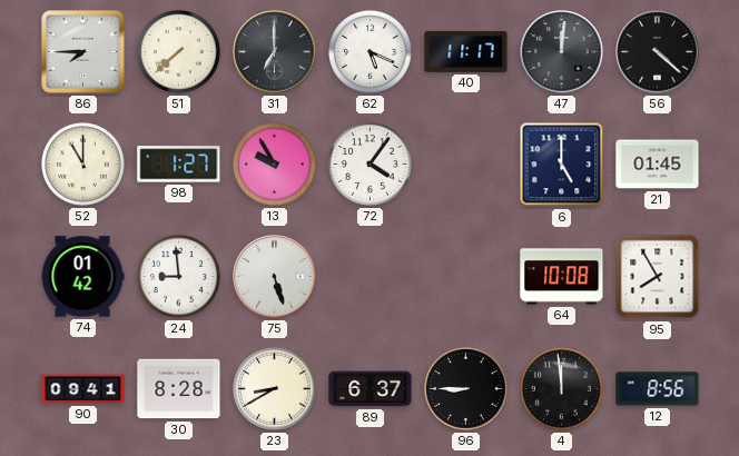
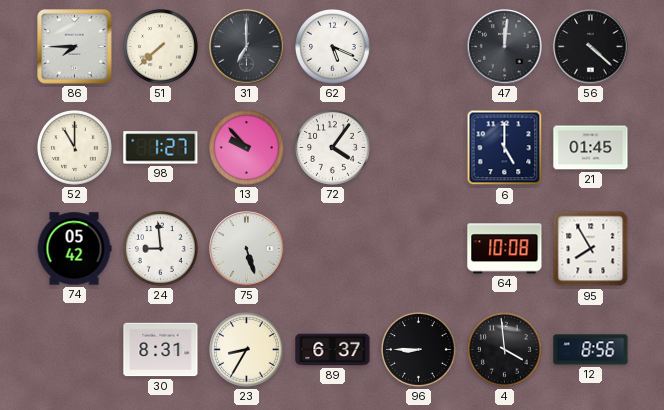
40: 11:17 -> none (466, 52)
13: 9:55 -> 9:53 (247, 148)
74: 01:42 -> 05:42 (74, 249)
90: 09:41 -> none (83, 389)
30: 8:28 -> 8:31 (161, 350)
23: 8:40 -> 8:35 (247, 350)
4: 11:59 -> 3:59 (505, 350)
